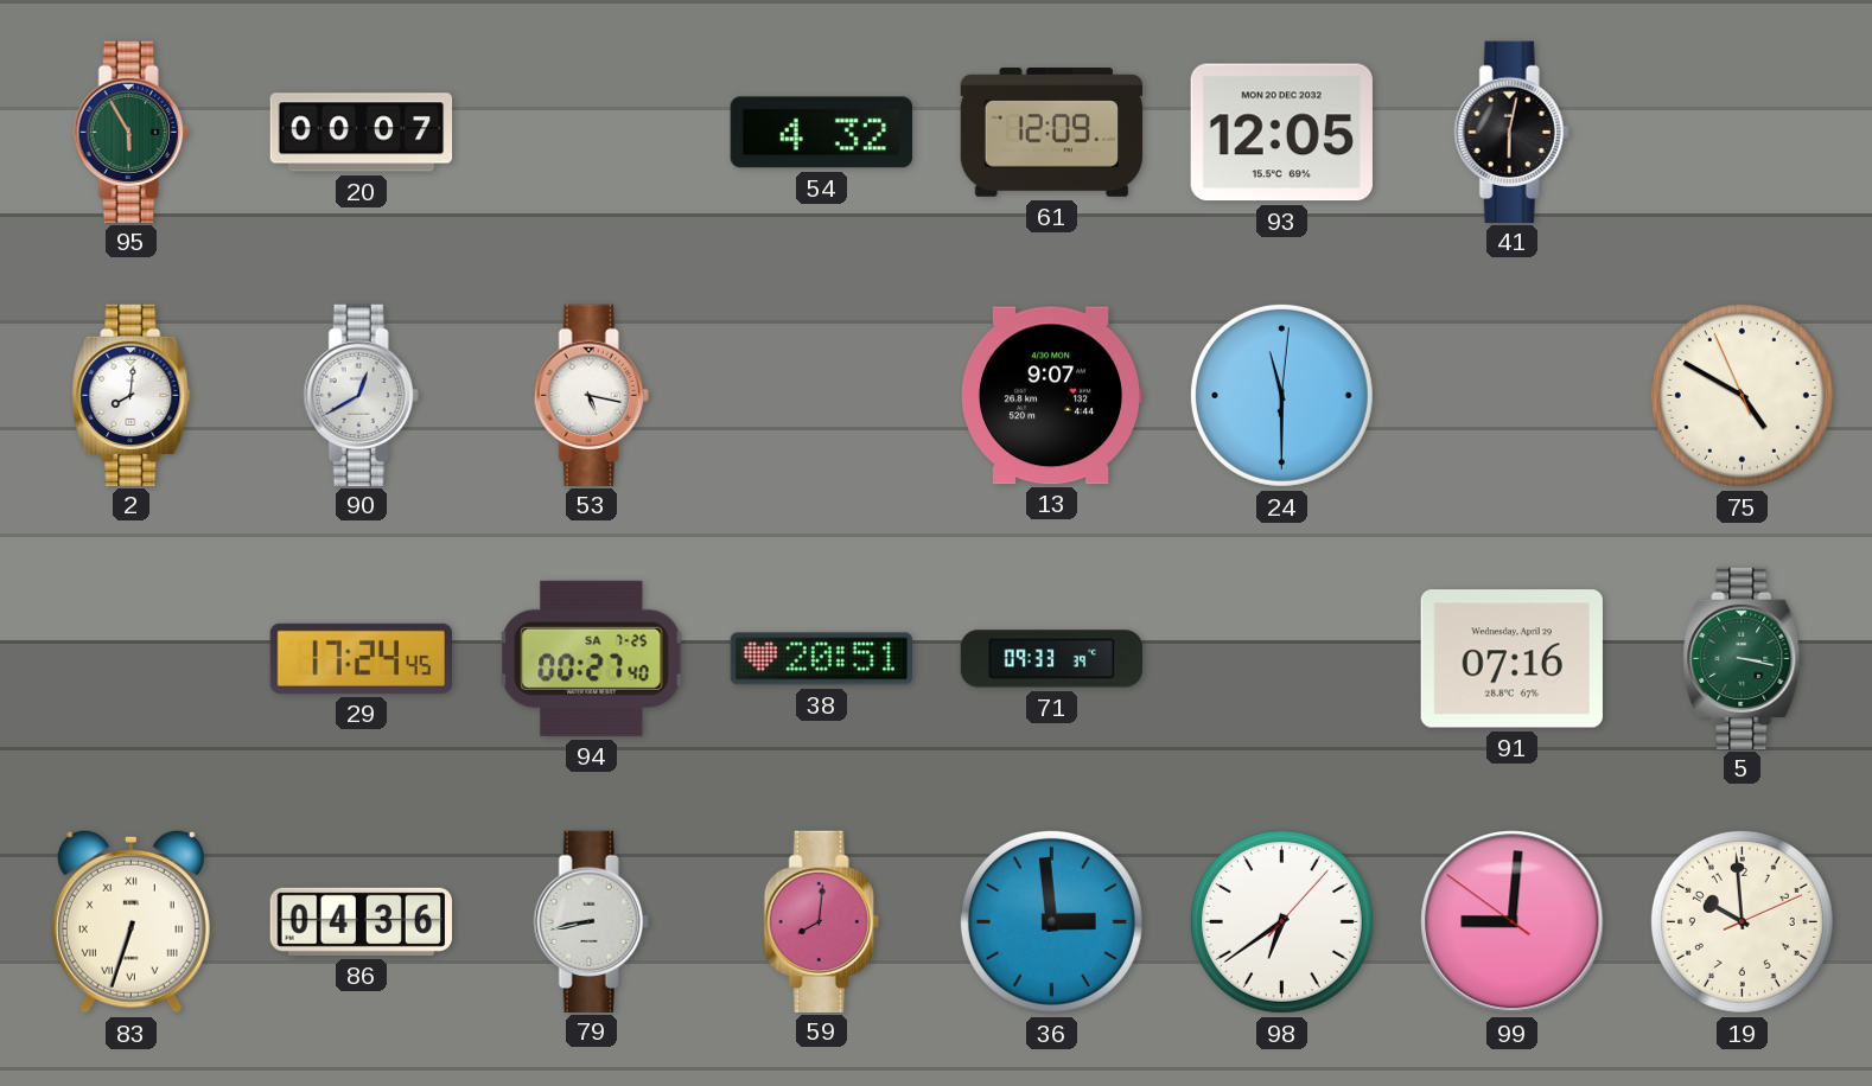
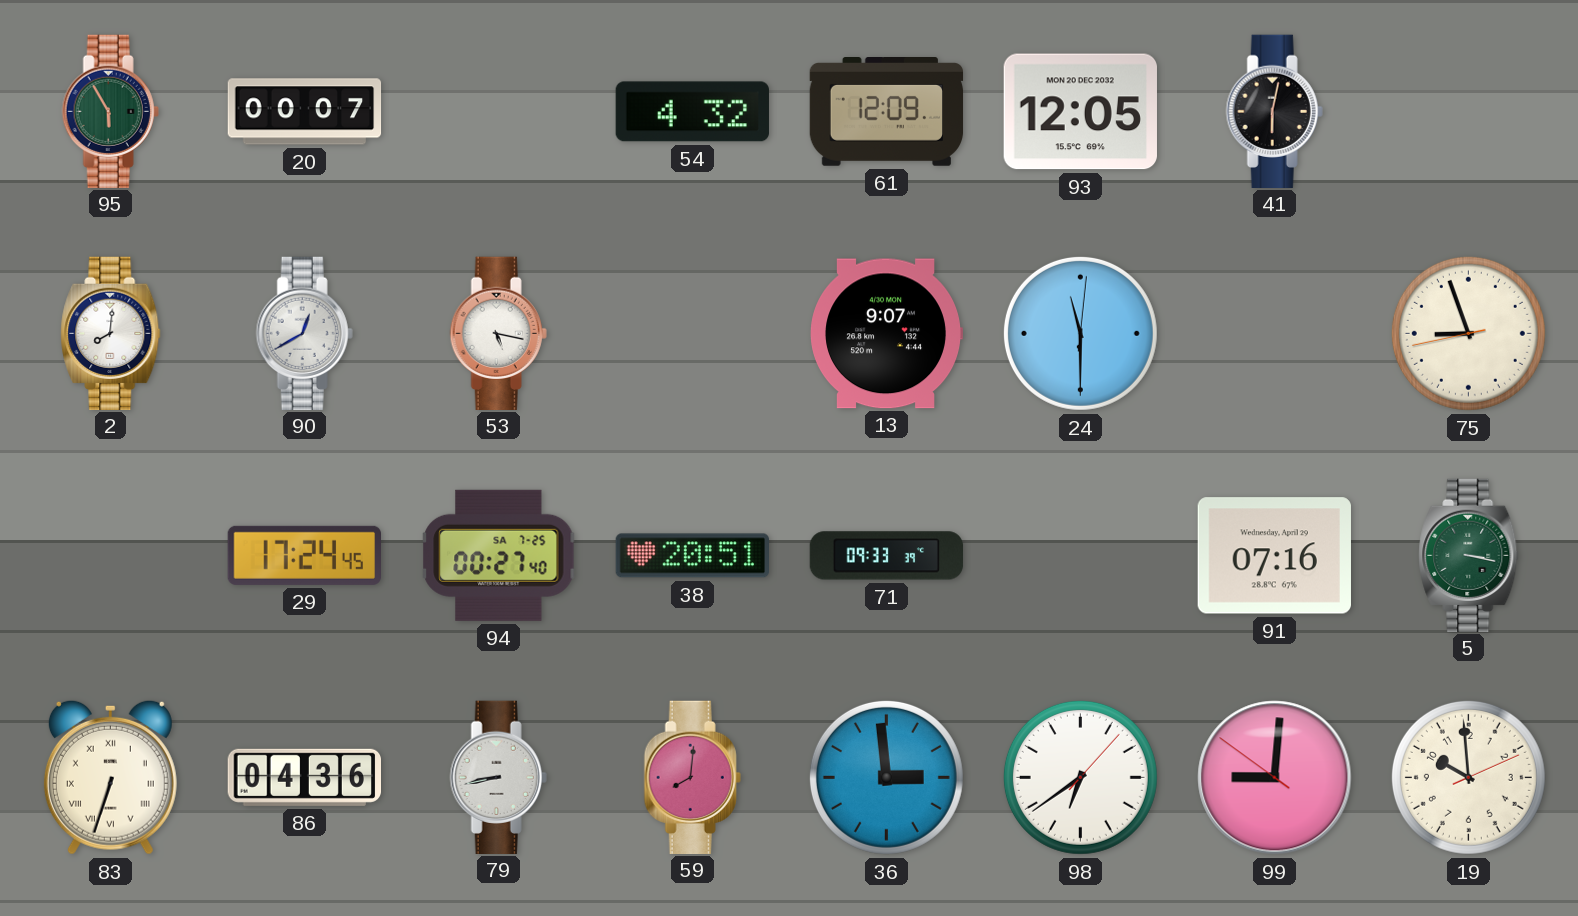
75: 4:49 -> 8:56 (1468, 333)
